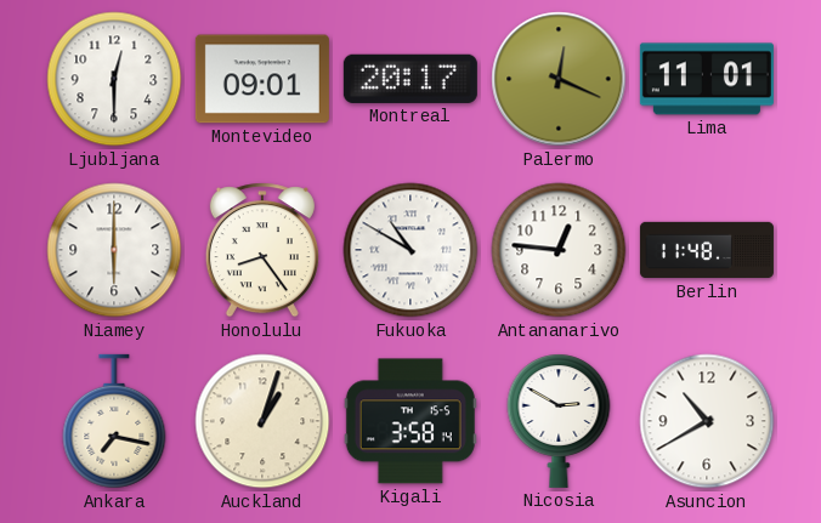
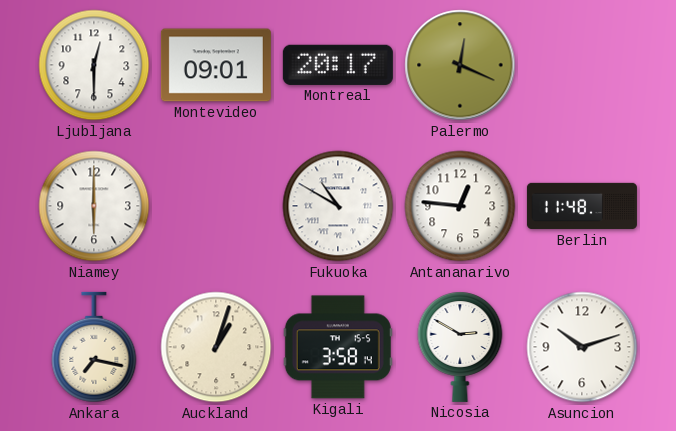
Lima: 11:01 -> none (707, 79)
Honolulu: 8:24 -> none (262, 250)
Asuncion: 10:40 -> 10:12 (582, 347)
